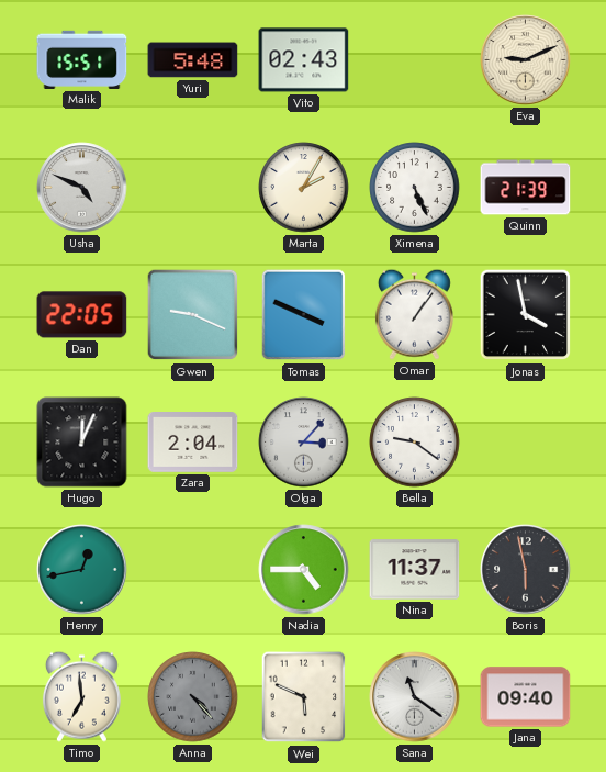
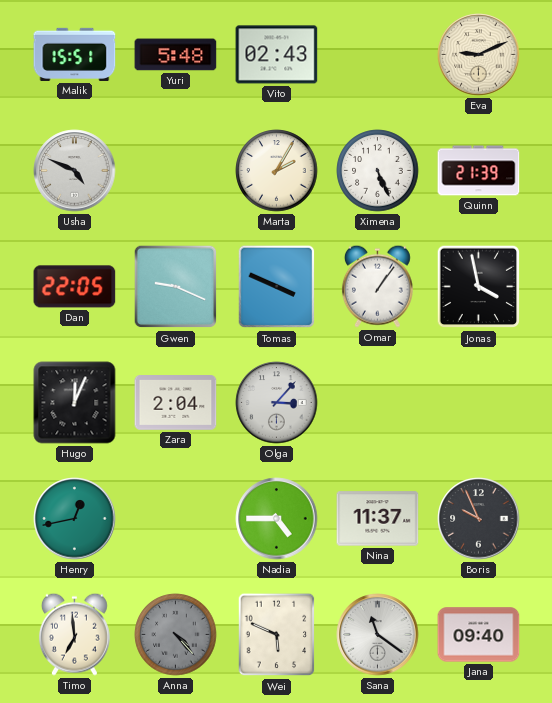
Bella: 9:21 -> none (415, 443)
Boris: 5:58 -> 9:56 (479, 519)
